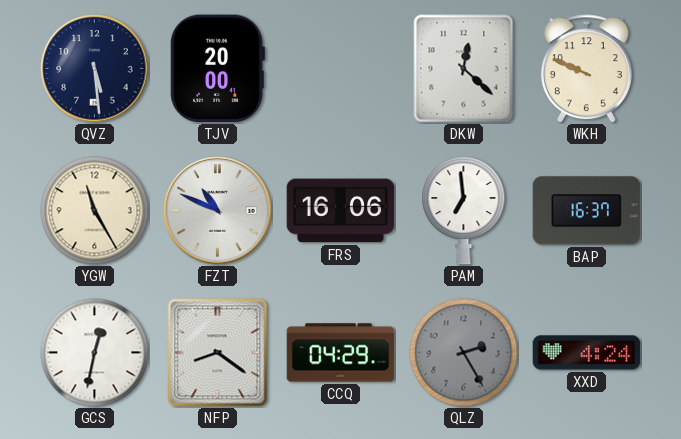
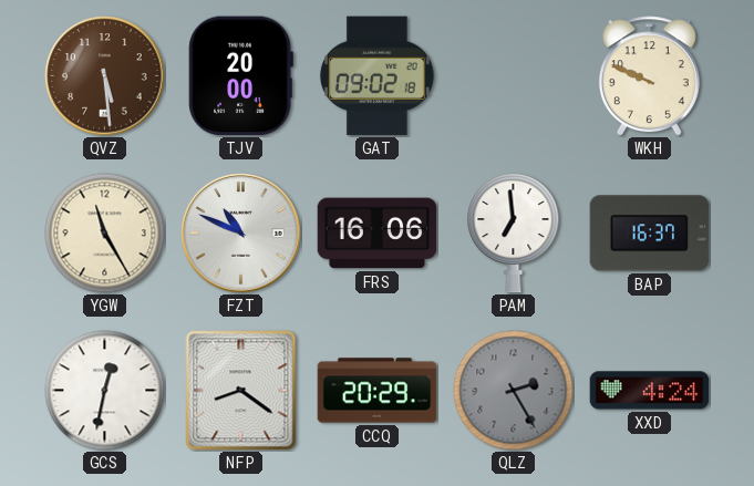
QVZ dial: navy -> brown (105, 76)
GAT: none -> 09:02 (376, 76)
DKW: 12:22 -> none (464, 69)
CCQ: 04:29 -> 20:29 (378, 391)
